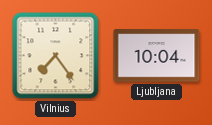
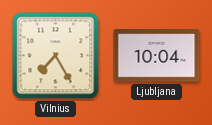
Vilnius: 7:24 -> 7:25 (56, 56)
